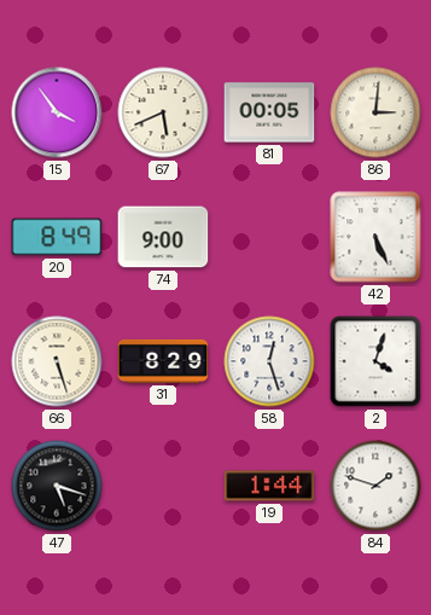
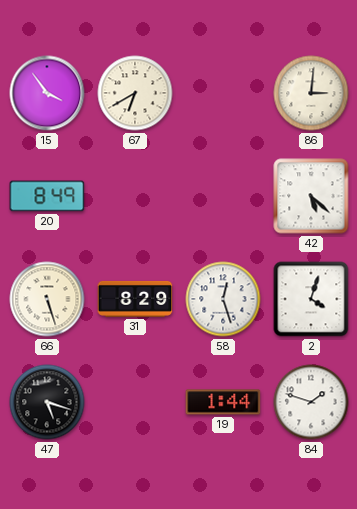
67: 5:41 -> 6:40 (135, 93)
81: 00:05 -> none (269, 112)
74: 9:00 -> none (163, 237)
42: 5:26 -> 5:22 (311, 196)
